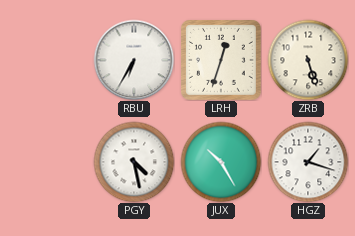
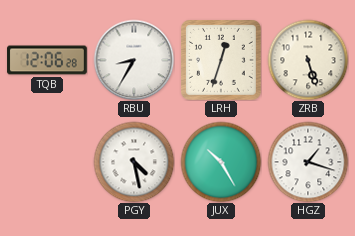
TQB: none -> 12:06 (47, 60)
RBU: 6:35 -> 8:35 (134, 60)
